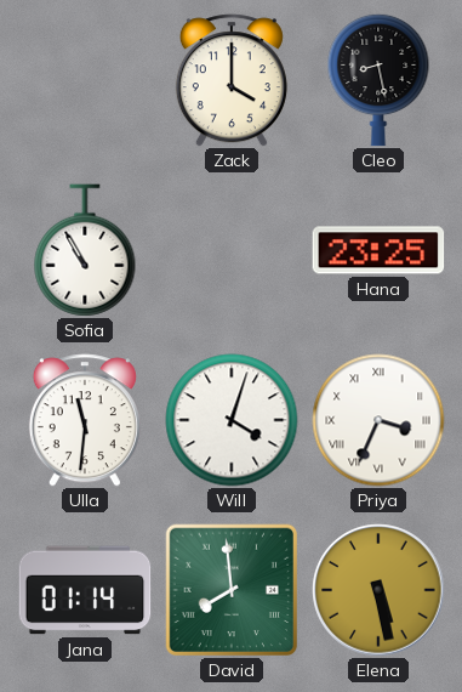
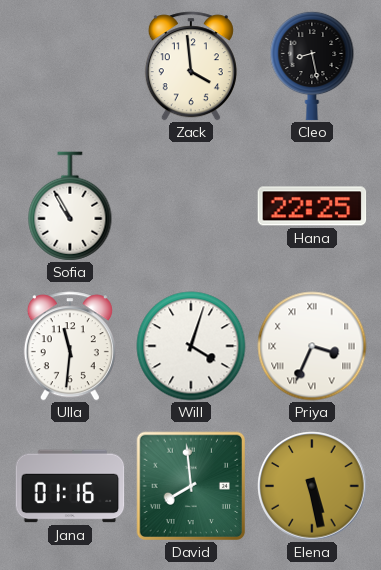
Zack: 4:00 -> 3:59 (191, 66)
Hana: 23:25 -> 22:25 (312, 206)
Jana: 01:14 -> 01:16 (70, 486)
